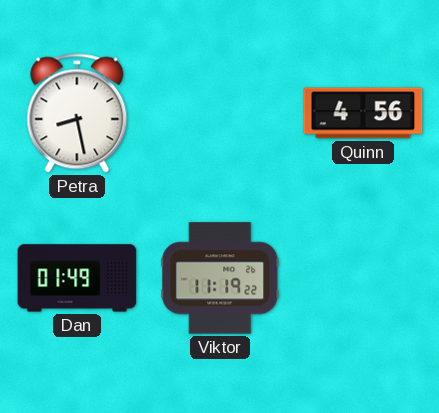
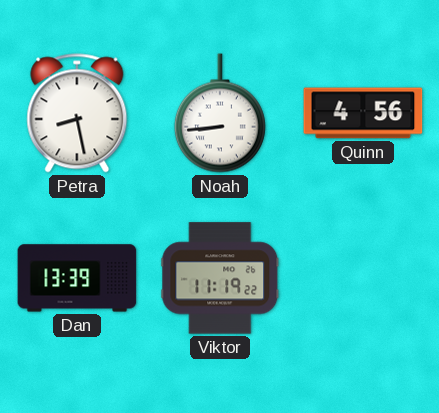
Noah: none -> 8:44 (220, 113)
Dan: 01:49 -> 13:39 (77, 278)
